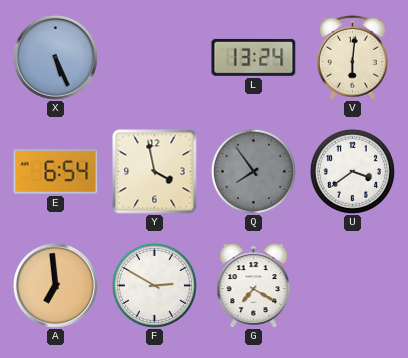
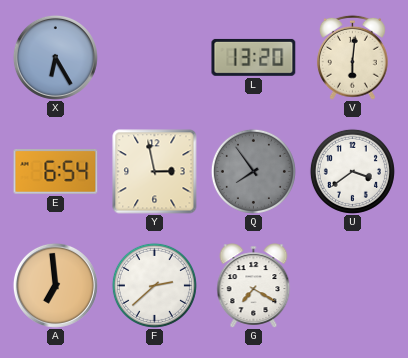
X: 5:26 -> 6:25 (55, 57)
L: 13:24 -> 13:20 (254, 57)
Y: 3:58 -> 2:58 (155, 172)
F: 2:50 -> 2:38 (154, 285)
